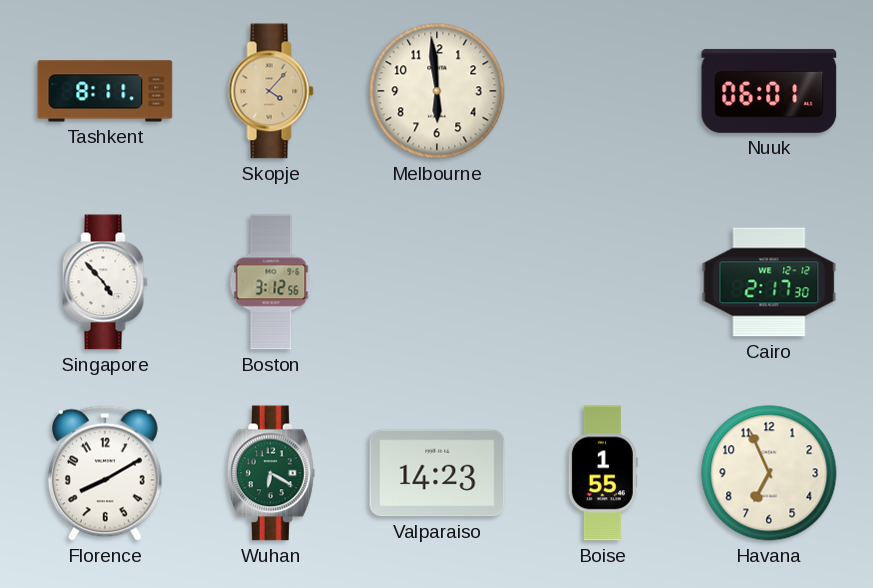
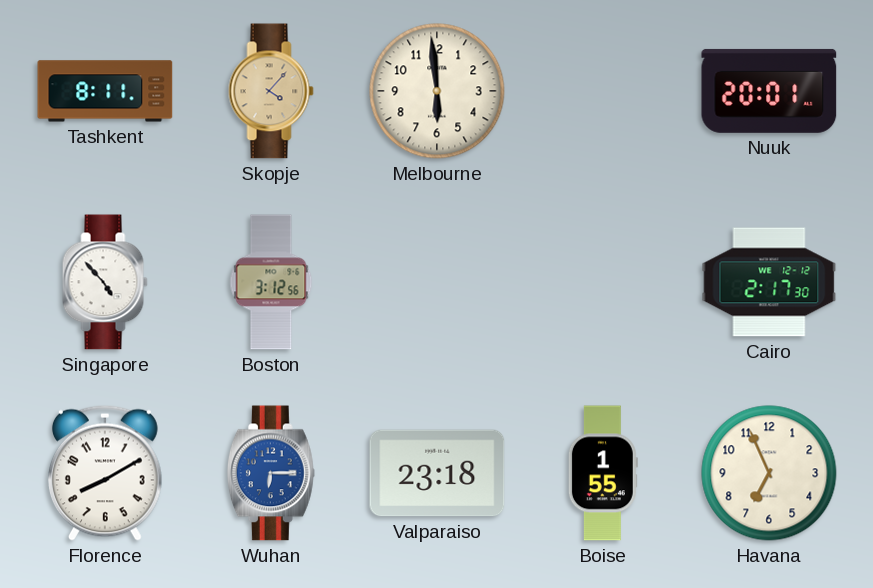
Nuuk: 06:01 -> 20:01 (769, 91)
Wuhan: 6:20 -> 6:15 (271, 473)
Wuhan dial: green -> blue (271, 473)
Valparaiso: 14:23 -> 23:18 (437, 473)
